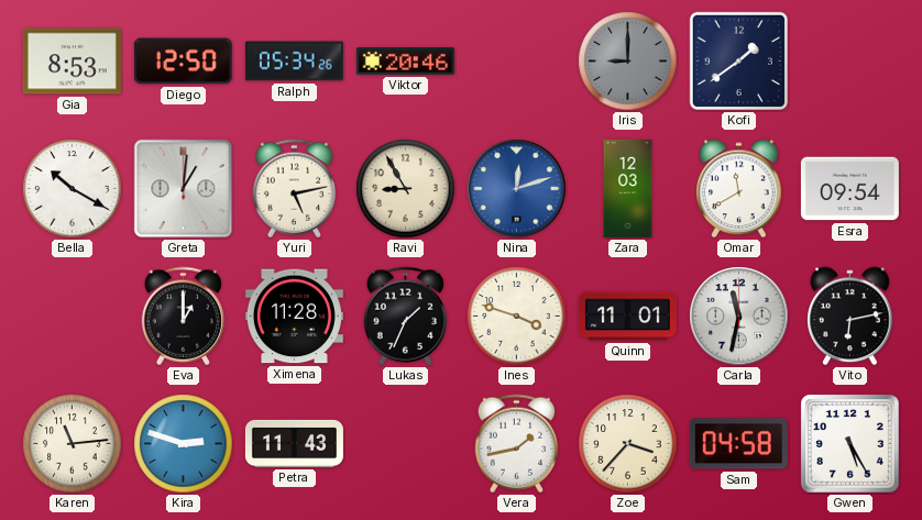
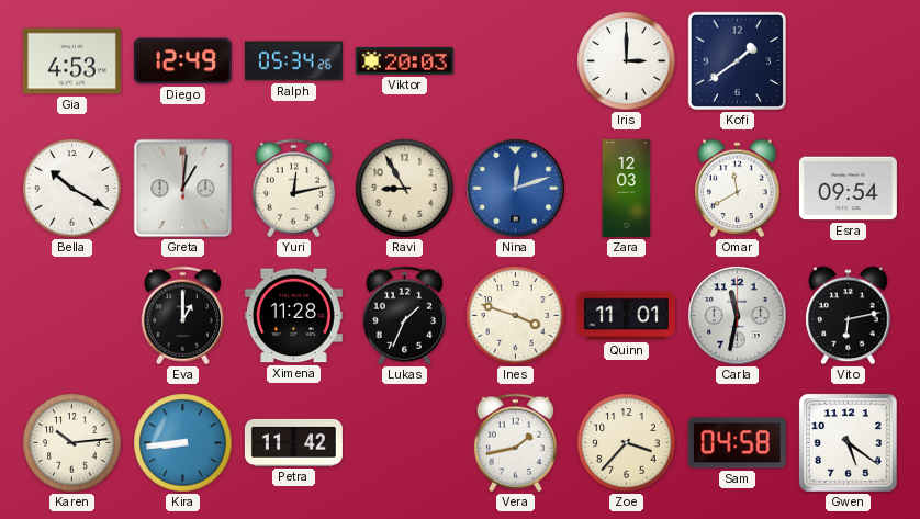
Gia: 8:53 -> 4:53 (71, 61)
Diego: 12:50 -> 12:49 (182, 61)
Viktor: 20:46 -> 20:03 (404, 60)
Iris: 9:00 -> 3:00 (627, 61)
Iris dial: grey -> white (627, 61)
Yuri: 5:13 -> 12:13 (293, 189)
Karen: 11:14 -> 10:14 (72, 443)
Kira: 2:48 -> 8:44 (183, 443)
Petra: 11:43 -> 11:42 (293, 442)
Gwen: 5:25 -> 5:21 (849, 443)
